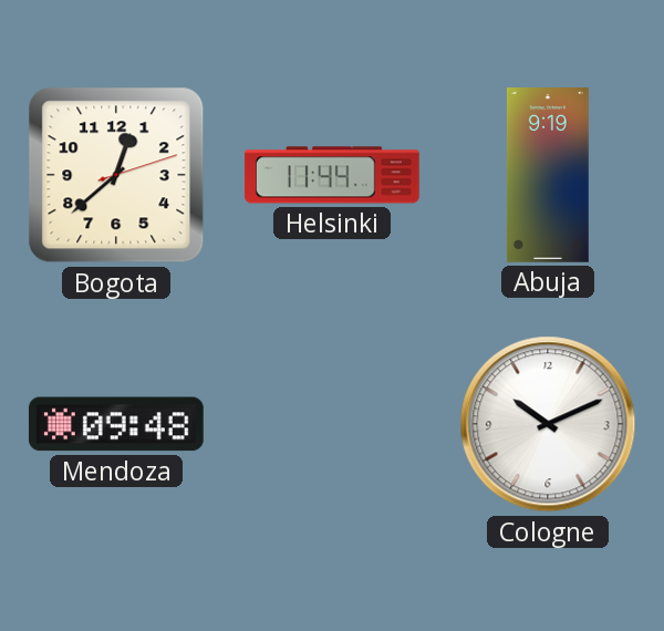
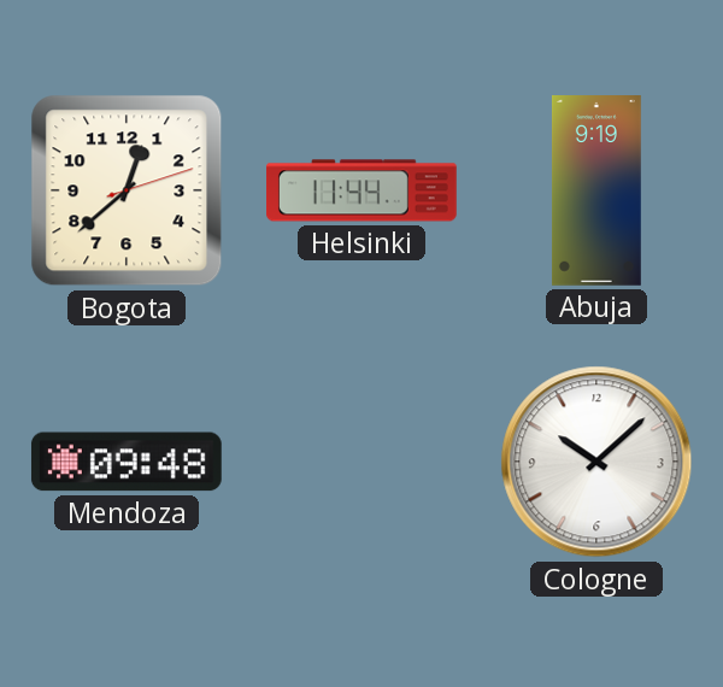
Cologne: 10:11 -> 10:08 (596, 462)
